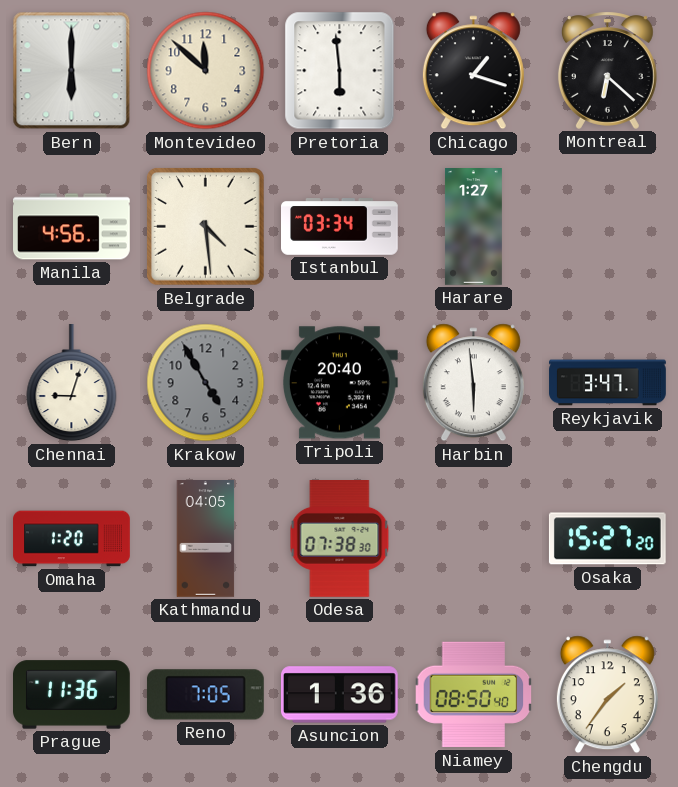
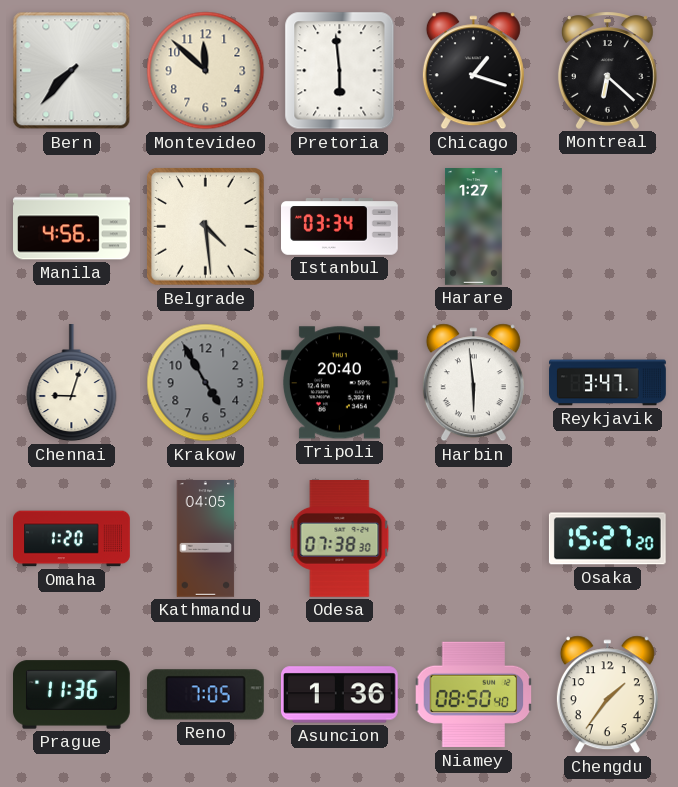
Bern: 6:00 -> 7:37 (72, 71)
